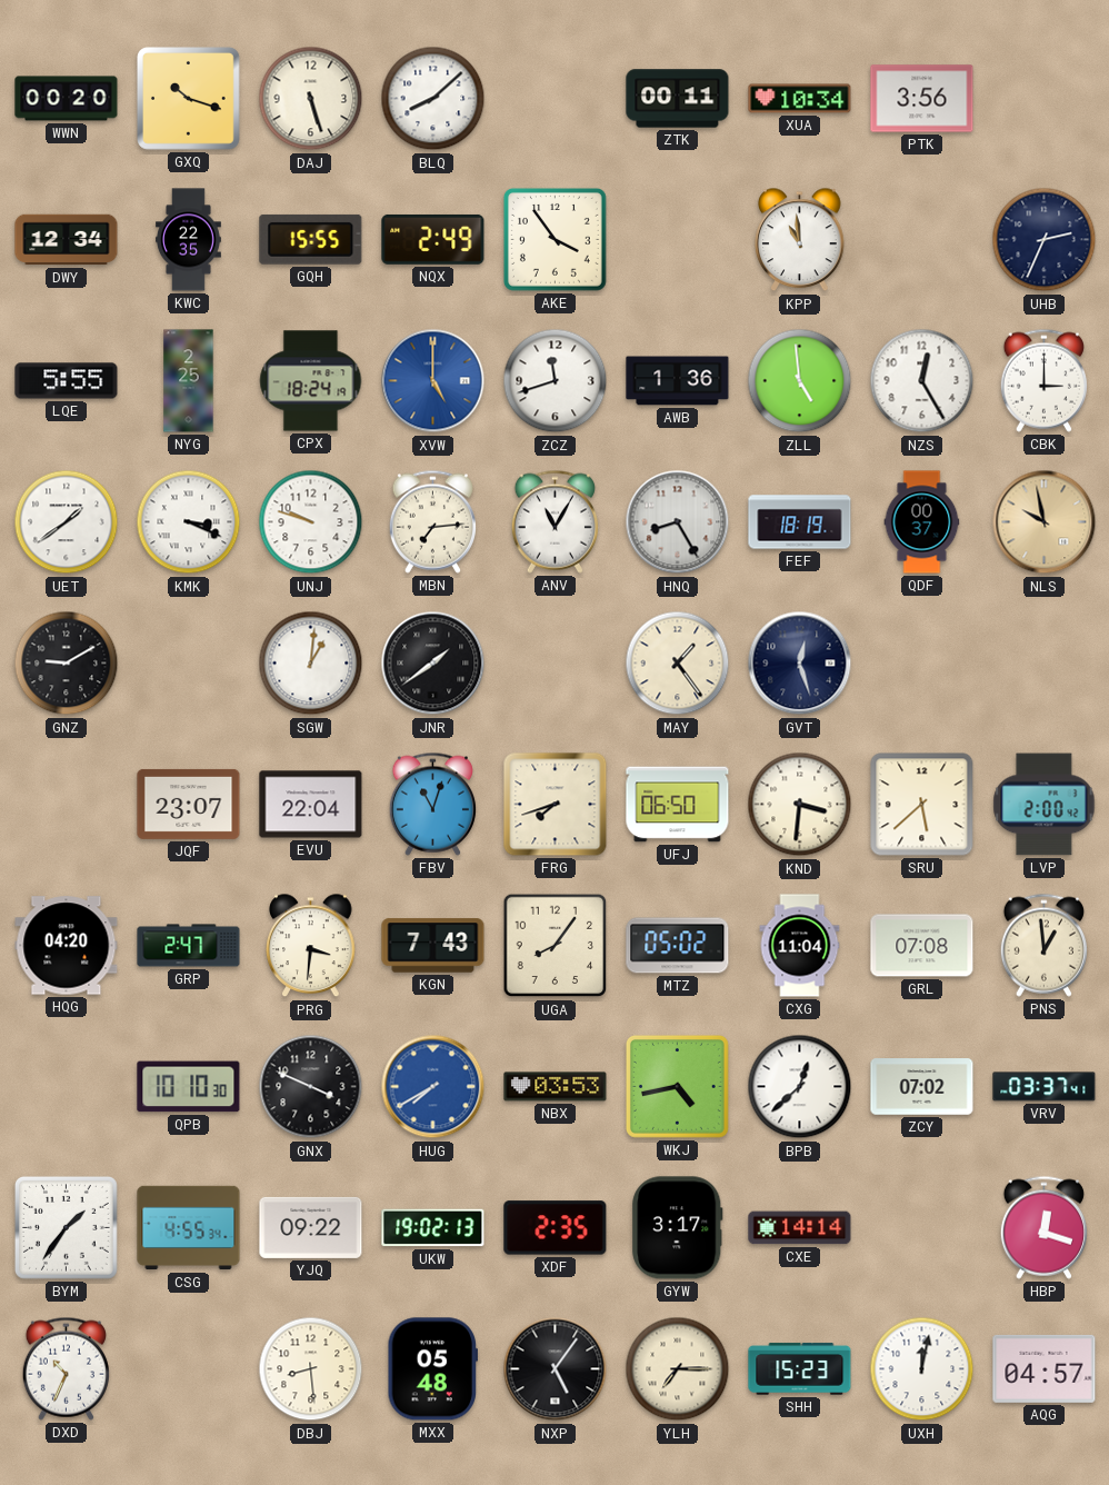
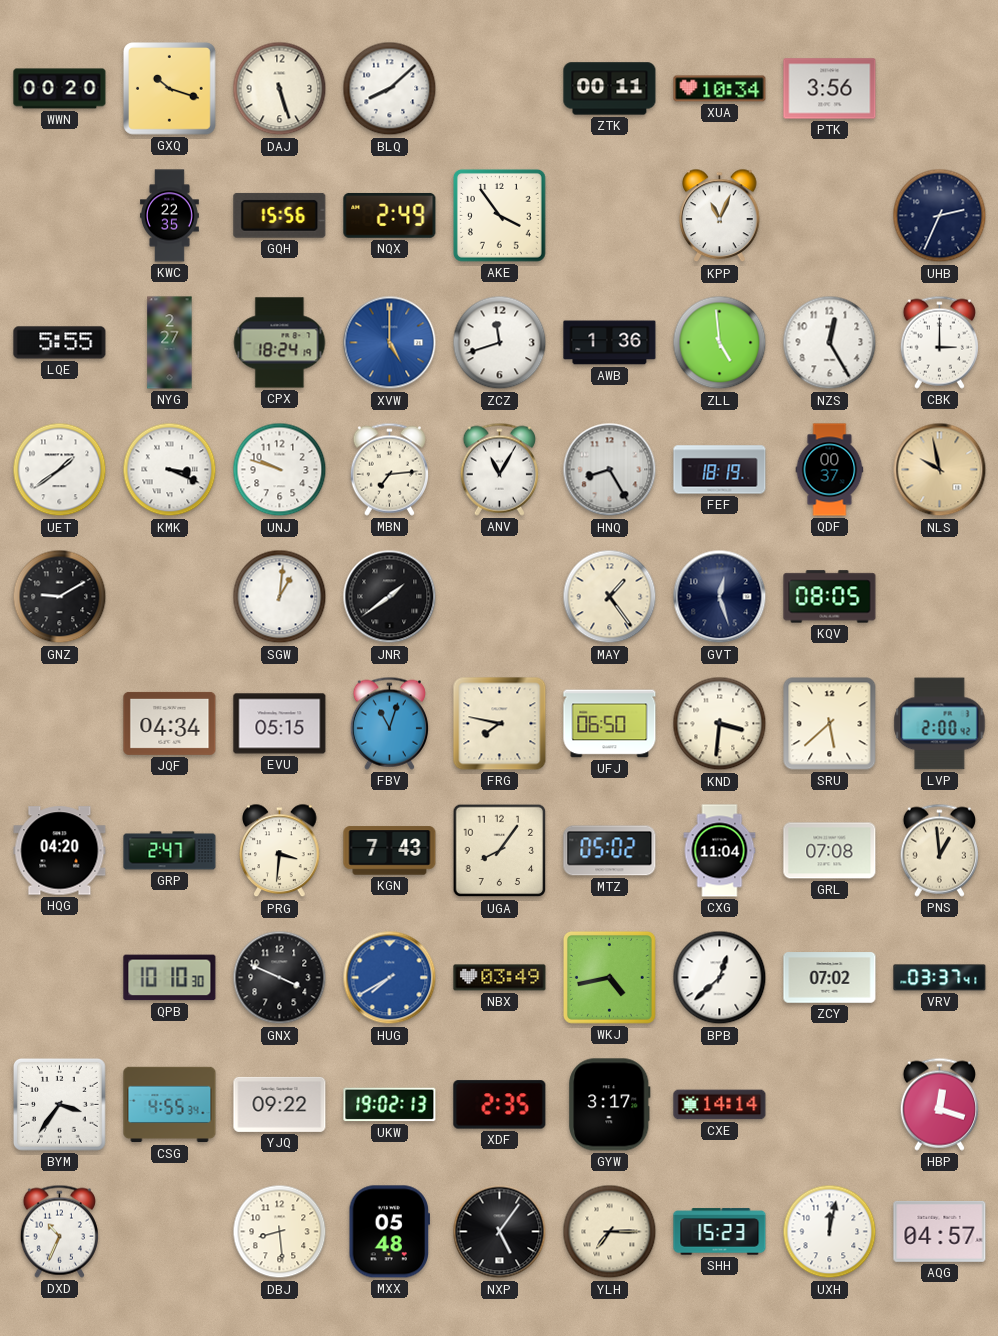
DWY: 12:34 -> none (67, 240)
GQH: 15:55 -> 15:56 (280, 215)
KPP: 10:59 -> 11:04 (720, 216)
NYG: 2:25 -> 2:27 (170, 343)
KQV: none -> 08:05 (830, 597)
JQF: 23:07 -> 04:34 (170, 723)
EVU: 22:04 -> 05:15 (280, 724)
FRG: 7:42 -> 7:47 (500, 724)
NBX: 03:53 -> 03:49 (500, 978)
BYM: 1:36 -> 3:36 (59, 1104)
